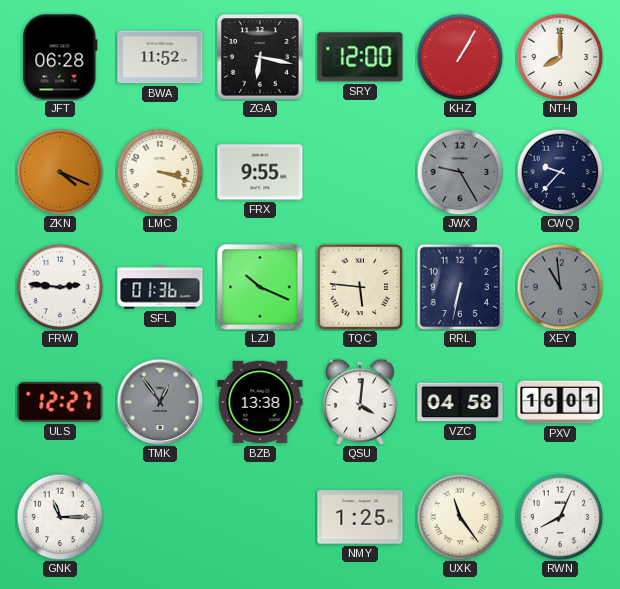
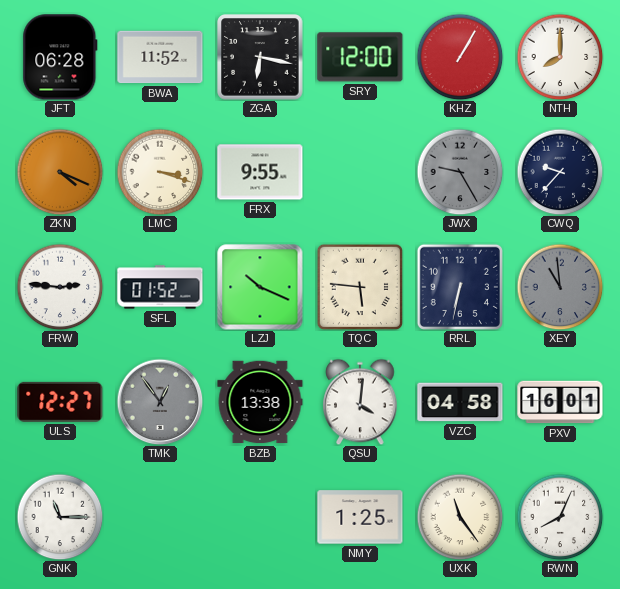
SFL: 01:36 -> 01:52 (160, 287)
